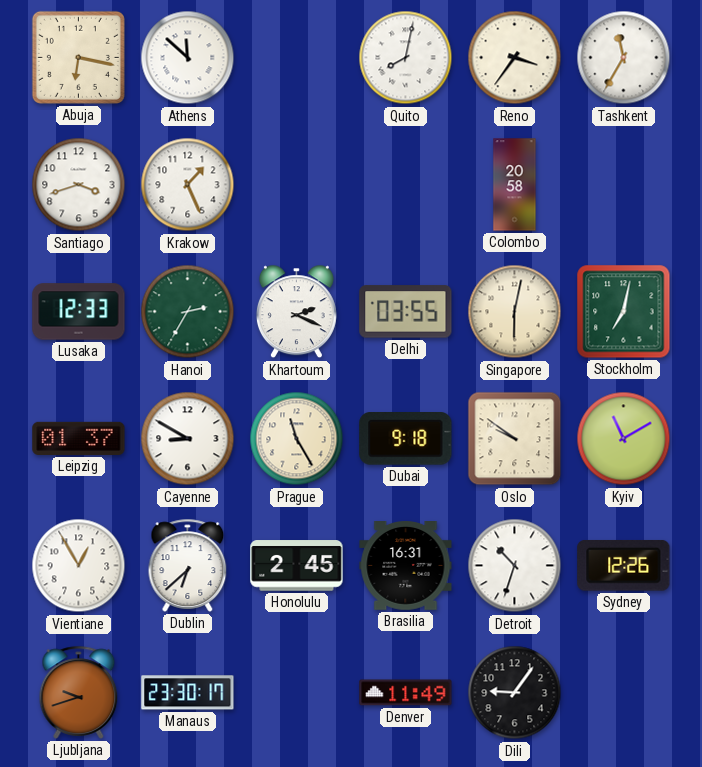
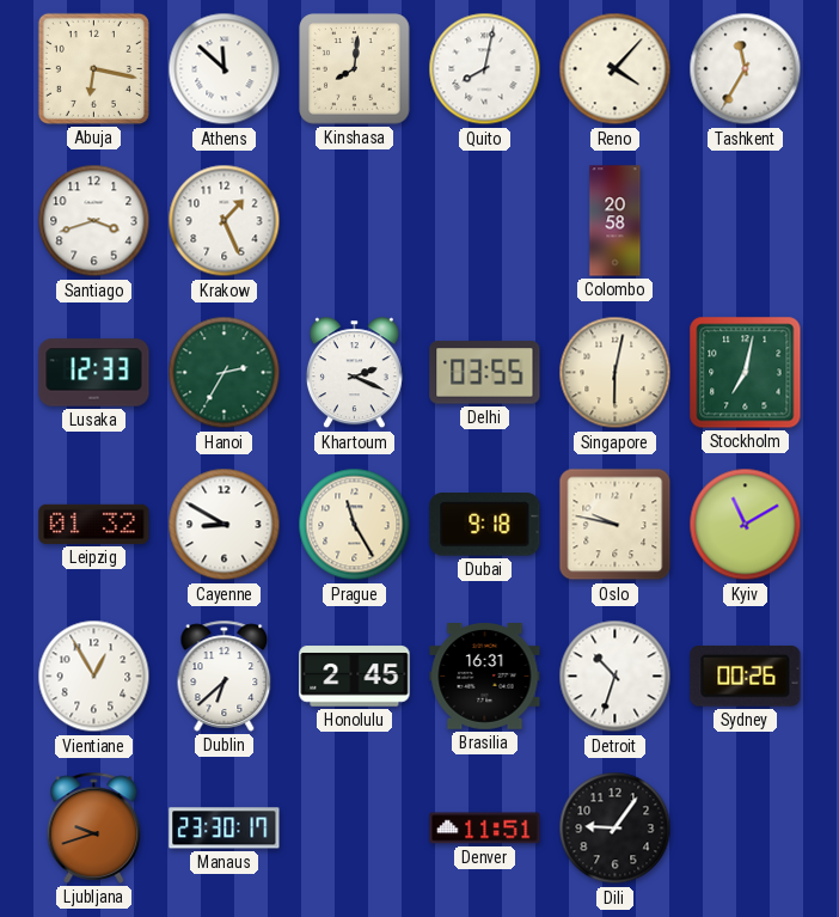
Kinshasa: none -> 8:01 (355, 69)
Reno: 3:36 -> 4:07 (616, 69)
Leipzig: 01:37 -> 01:32 (94, 524)
Oslo: 9:51 -> 9:47 (616, 525)
Sydney: 12:26 -> 00:26 (746, 675)
Denver: 11:49 -> 11:51 (485, 829)
